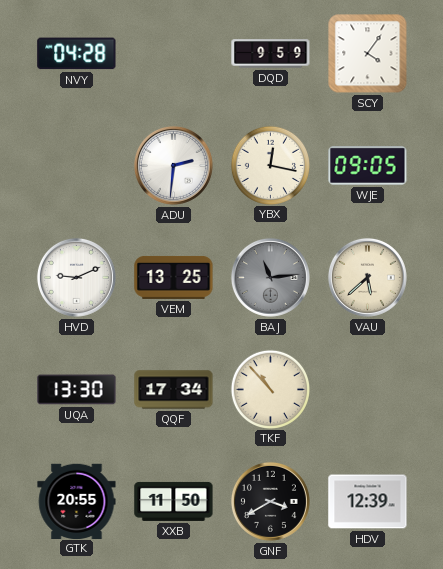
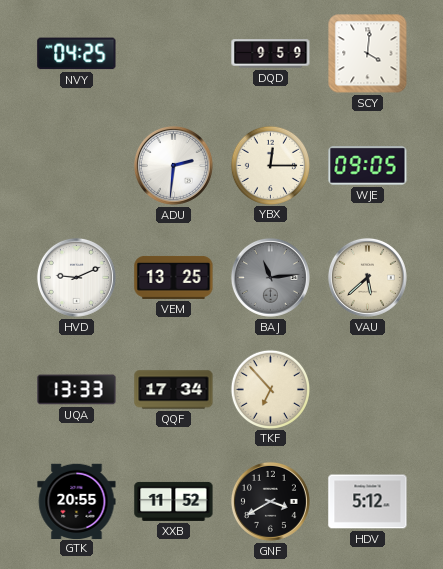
NVY: 04:28 -> 04:25 (77, 54)
SCY: 4:06 -> 4:01 (368, 54)
YBX: 12:17 -> 12:15 (270, 165)
UQA: 13:30 -> 13:33 (77, 390)
TKF: 10:53 -> 6:53 (270, 389)
XXB: 11:50 -> 11:52 (174, 501)
HDV: 12:39 -> 5:12 (368, 502)
